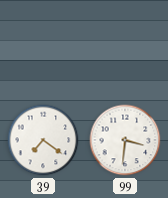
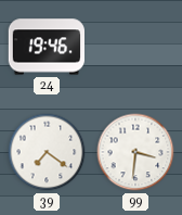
24: none -> 19:46 (45, 47)
